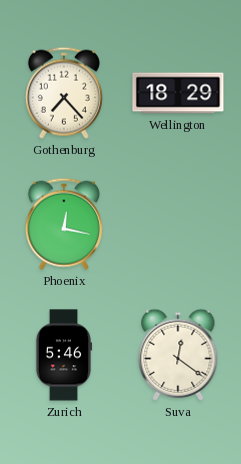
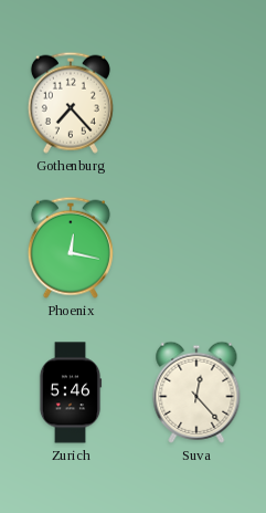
Wellington: 18:29 -> none (178, 93)
Suva: 12:21 -> 12:23 (196, 392)
